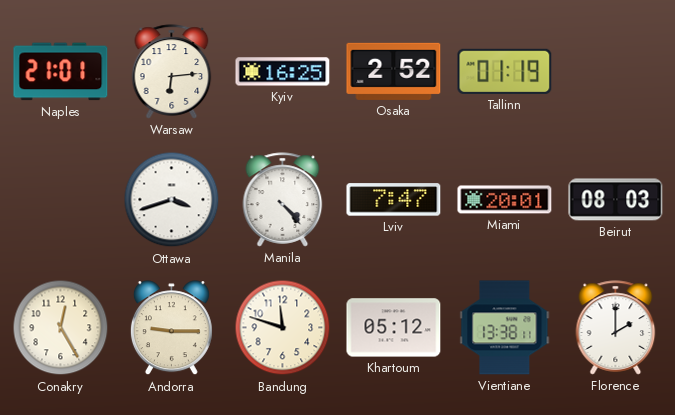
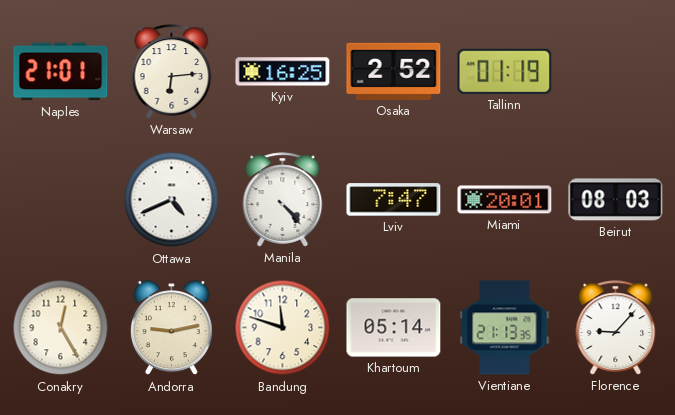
Ottawa: 3:42 -> 4:41 (172, 200)
Andorra: 9:15 -> 9:13 (171, 328)
Khartoum: 05:12 -> 05:14 (394, 328)
Vientiane: 13:38 -> 21:13 (505, 328)
Florence: 2:00 -> 9:07 (616, 328)
